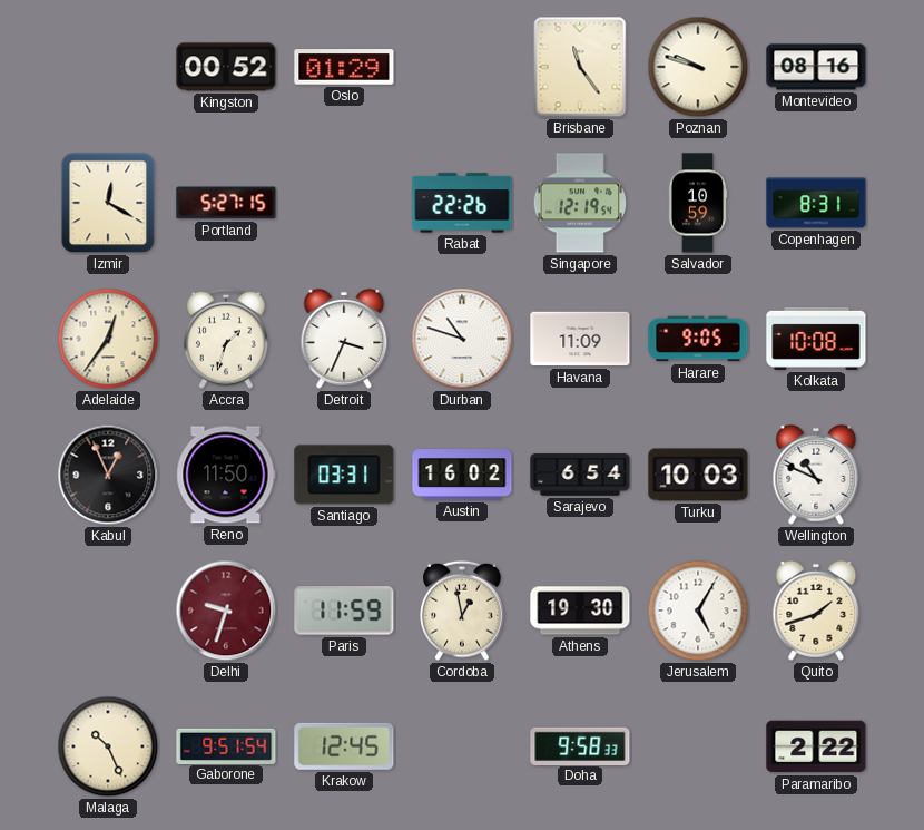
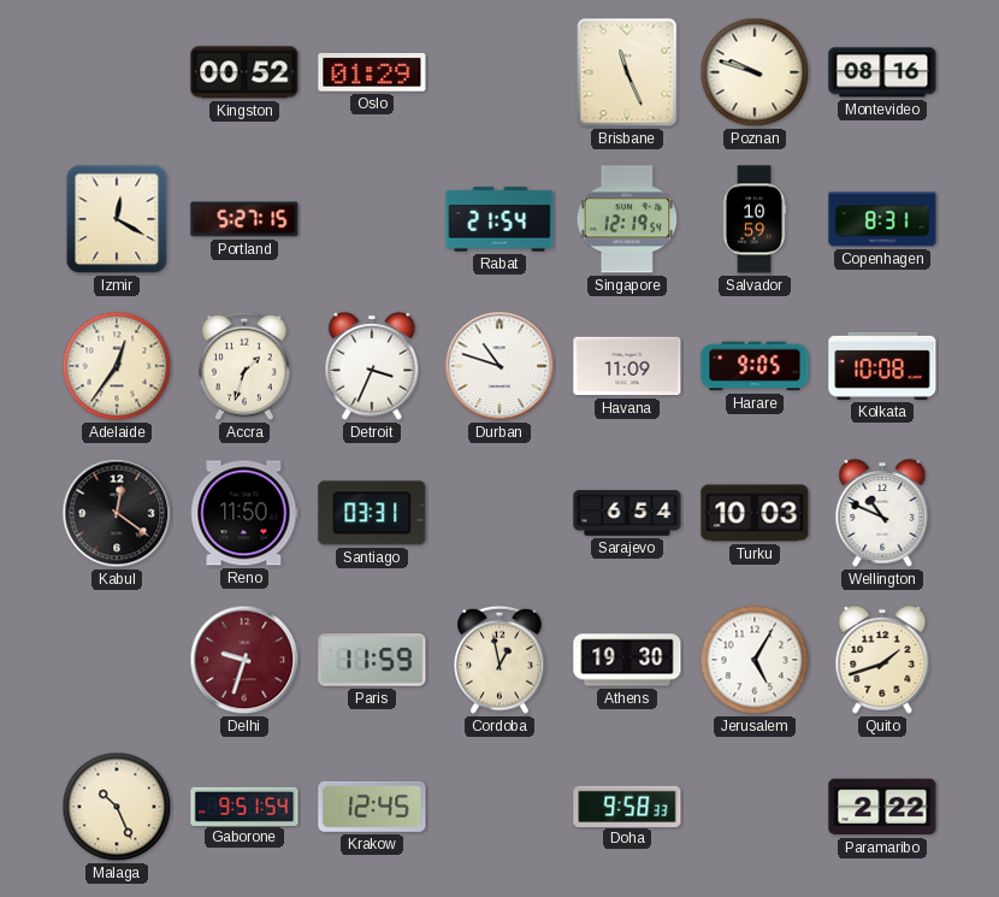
Brisbane: 11:24 -> 11:26 (627, 72)
Rabat: 22:26 -> 21:54 (499, 219)
Kabul: 12:56 -> 12:21 (117, 513)
Austin: 16:02 -> none (462, 475)
